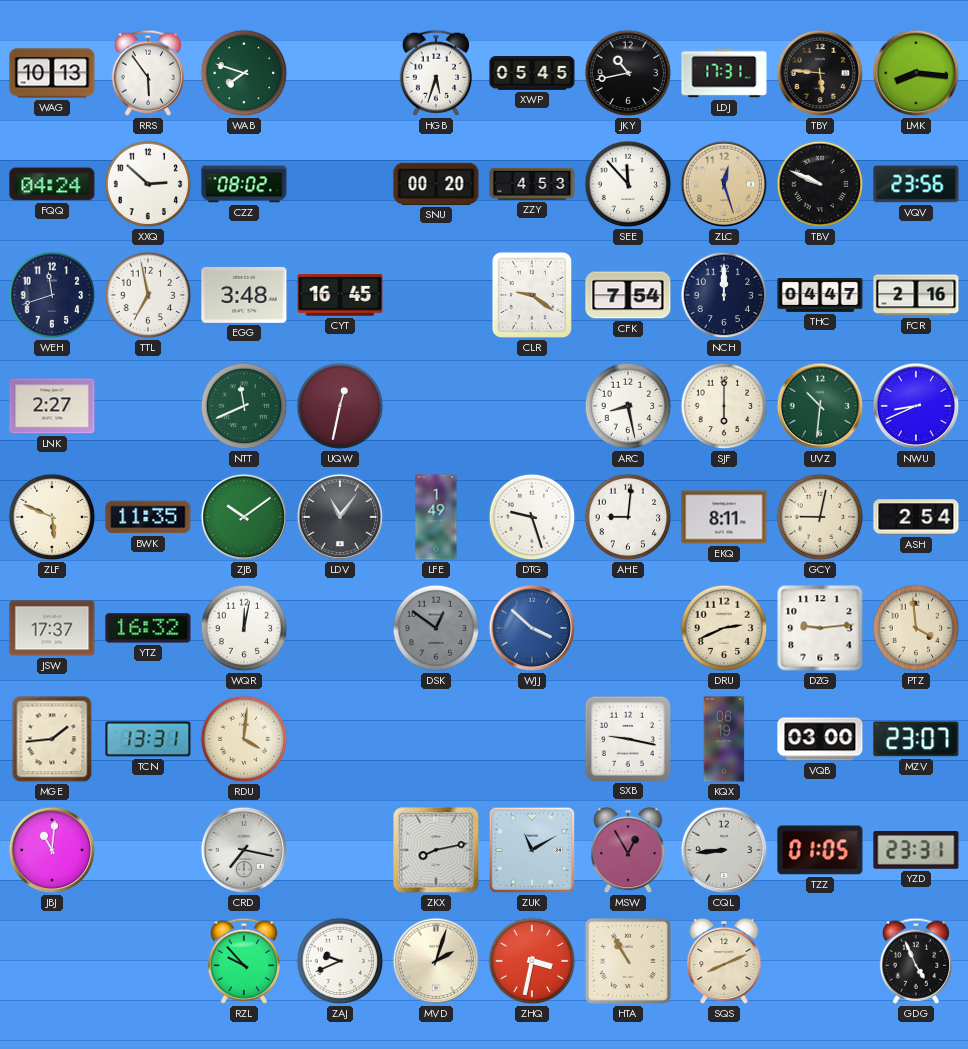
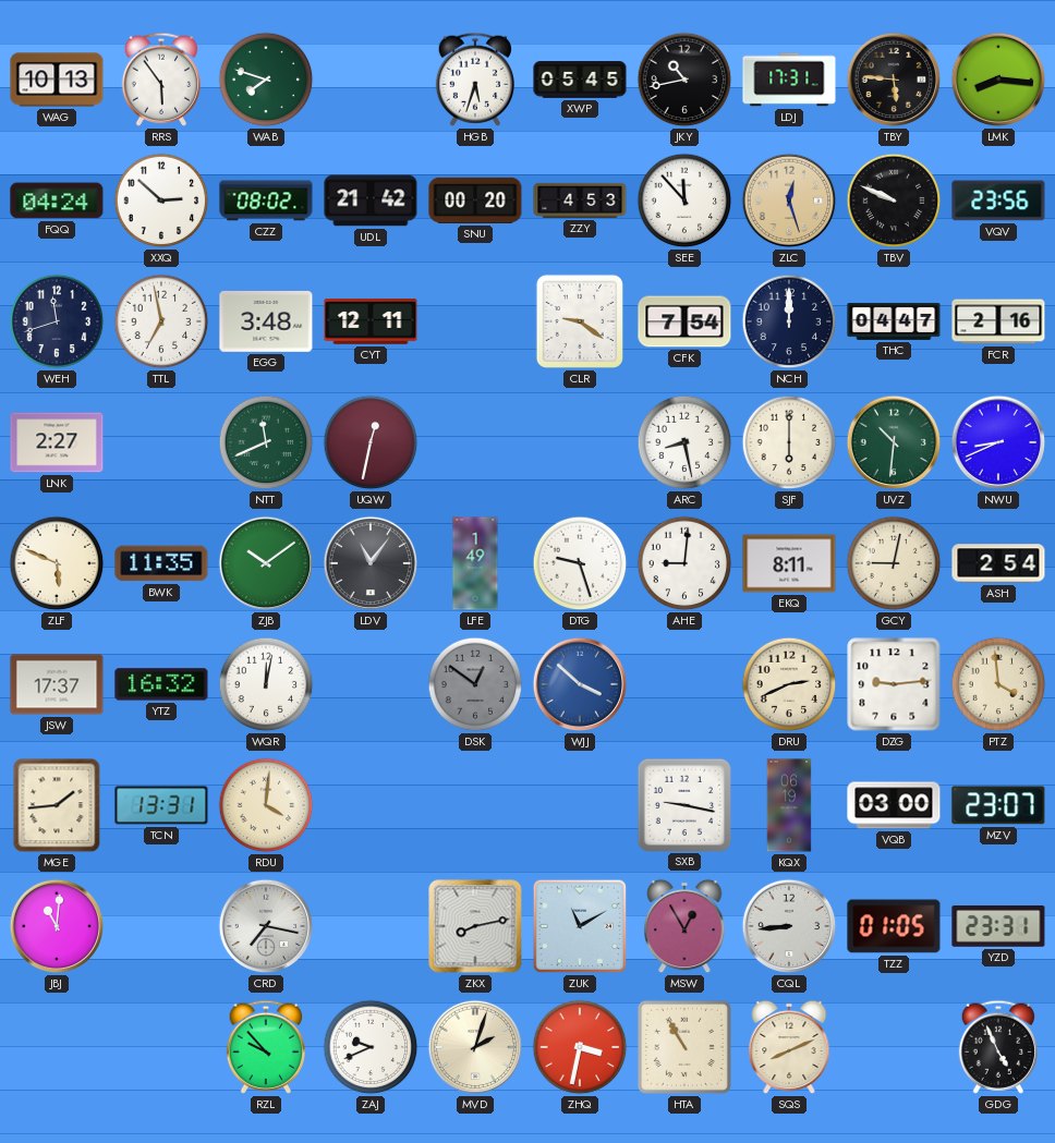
UDL: none -> 21:42 (371, 200)
CYT: 16:45 -> 12:11 (371, 323)
